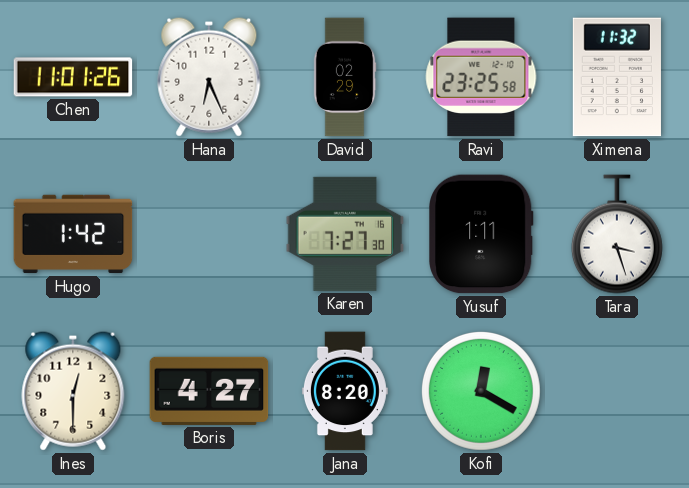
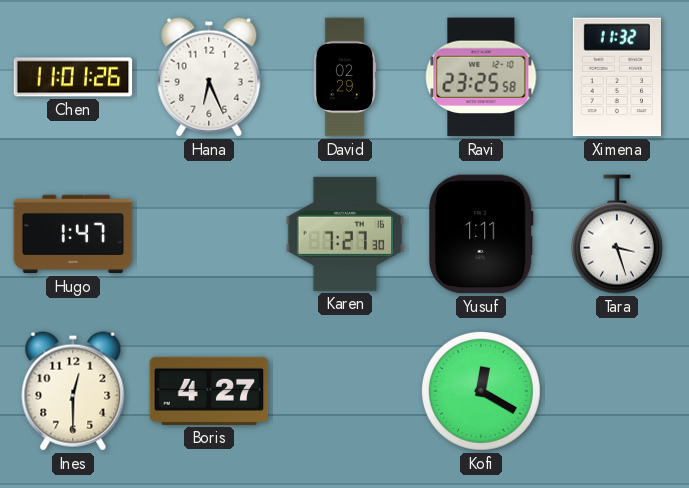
Hugo: 1:42 -> 1:47 (73, 234)
Jana: 8:20 -> none (345, 391)
